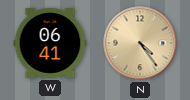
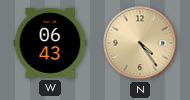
W: 06:41 -> 06:43 (50, 43)
